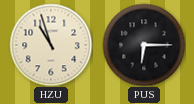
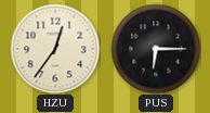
HZU: 10:57 -> 12:36 (55, 49)
